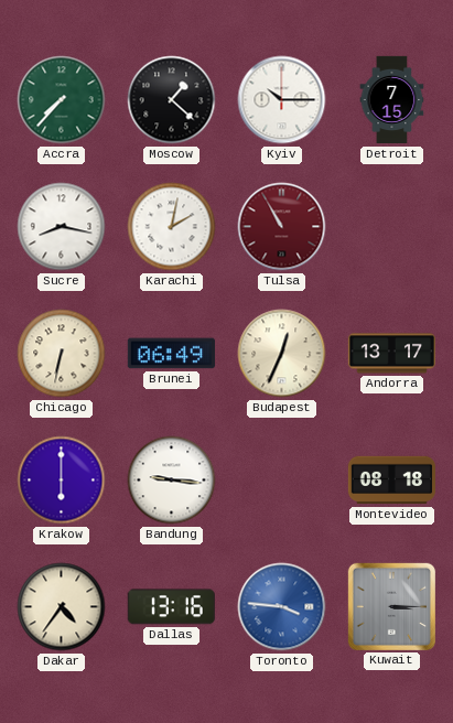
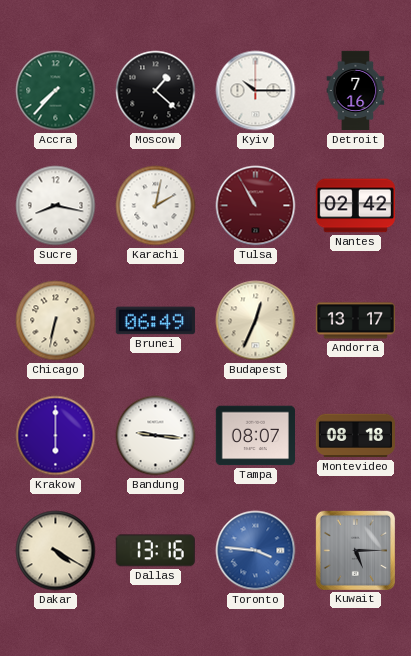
Detroit: 7:15 -> 7:16 (356, 91)
Nantes: none -> 02:42 (355, 206)
Tampa: none -> 08:07 (255, 436)
Dakar: 4:36 -> 4:20 (56, 551)
Kuwait: 3:15 -> 5:15 (355, 550)
